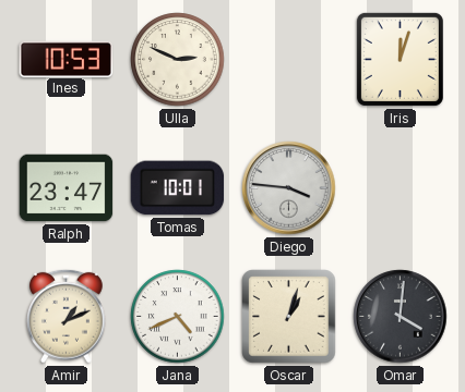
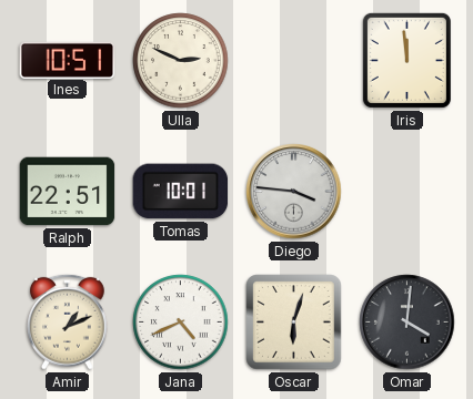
Ines: 10:53 -> 10:51 (68, 60)
Iris: 12:03 -> 11:59 (406, 60)
Ralph: 23:47 -> 22:51 (68, 192)
Oscar: 1:03 -> 6:03 (294, 323)
